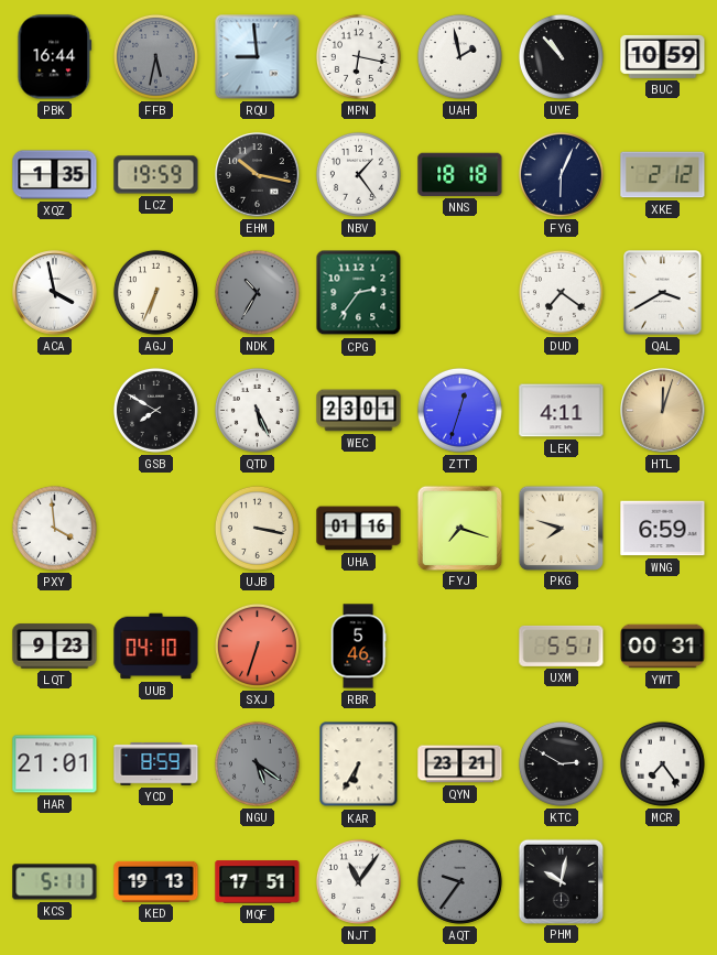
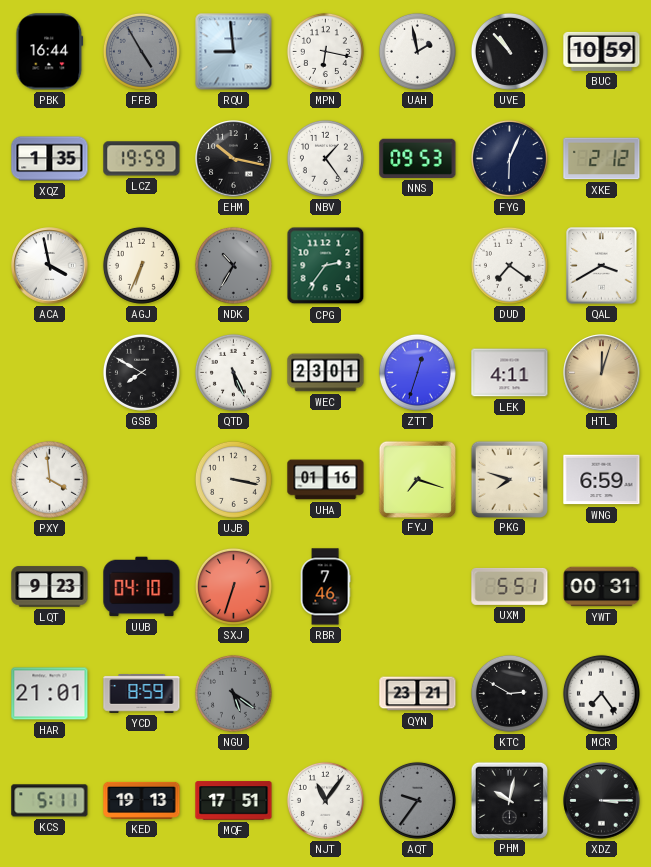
FFB: 5:32 -> 4:55 (141, 51)
NNS: 18:18 -> 09:53 (418, 158)
RBR: 5:46 -> 7:46 (325, 587)
KAR: 6:35 -> none (359, 764)
XDZ: none -> 3:15 (602, 801)
